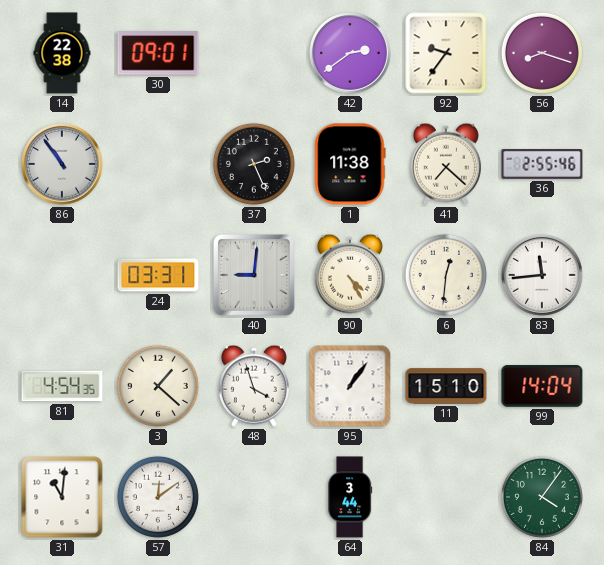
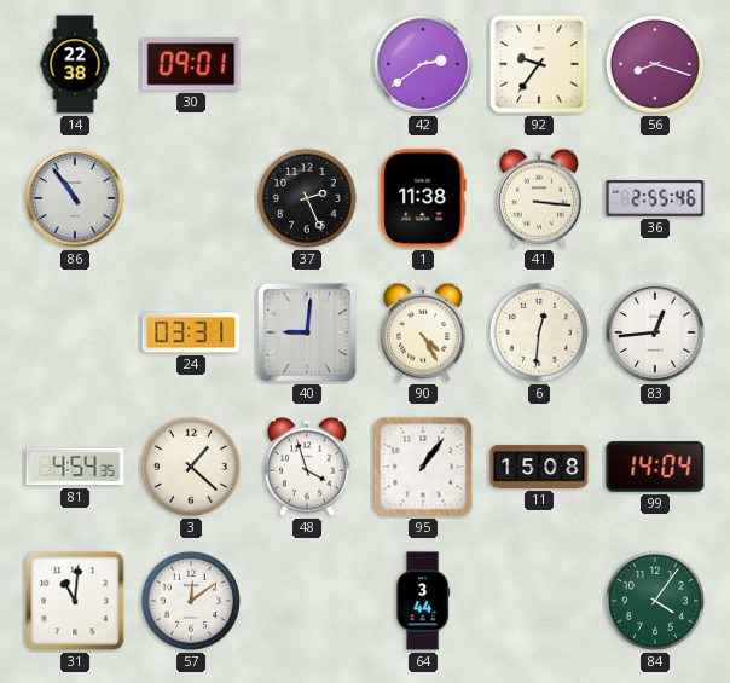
41: 7:22 -> 3:16 (539, 198)
83: 11:44 -> 12:44 (656, 334)
11: 15:10 -> 15:08 (539, 467)
